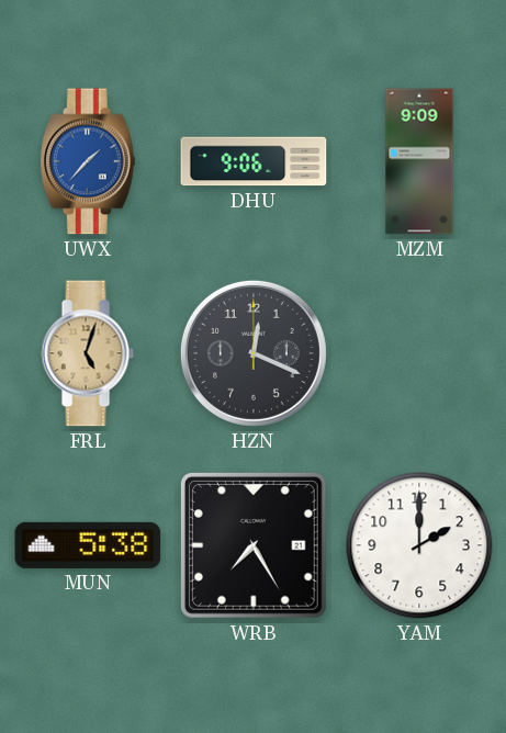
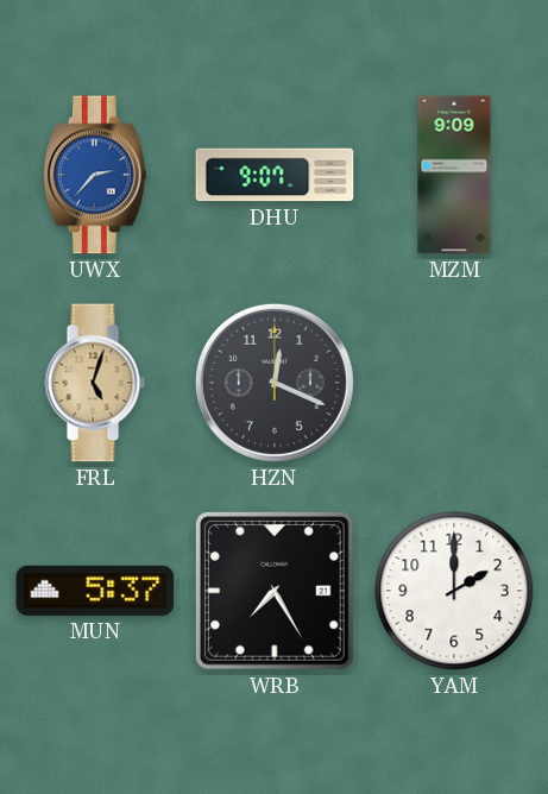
UWX: 1:37 -> 2:37 (95, 175)
DHU: 9:06 -> 9:07 (275, 175)
MUN: 5:38 -> 5:37 (95, 591)
